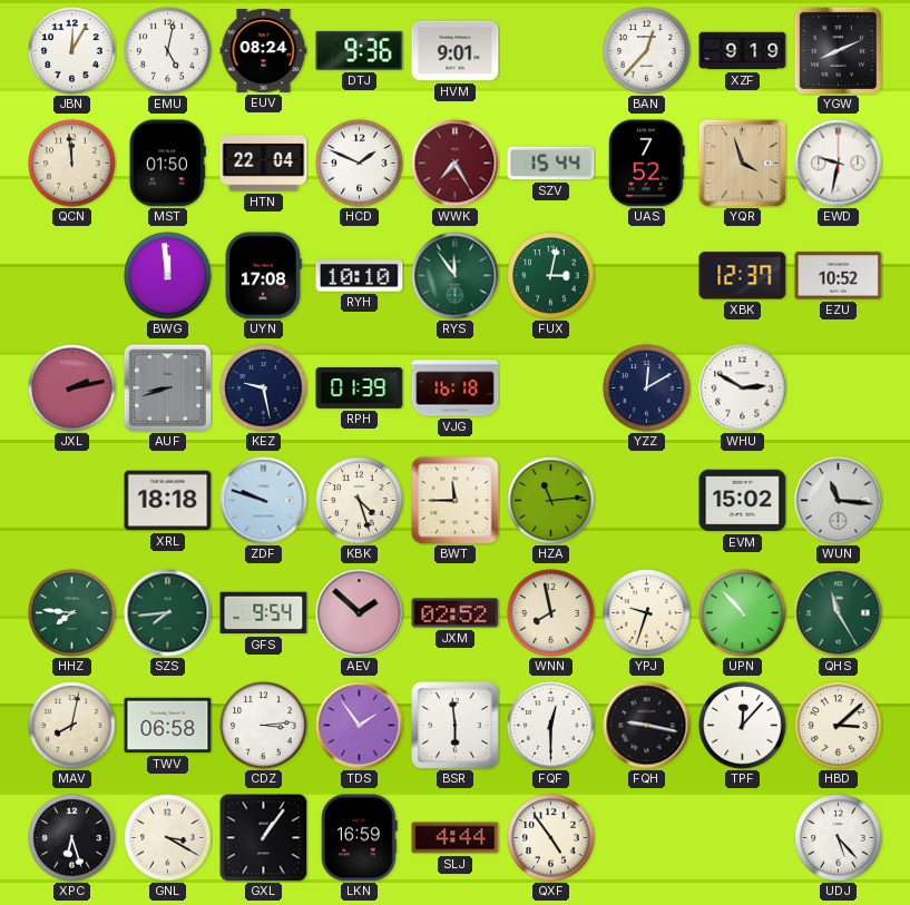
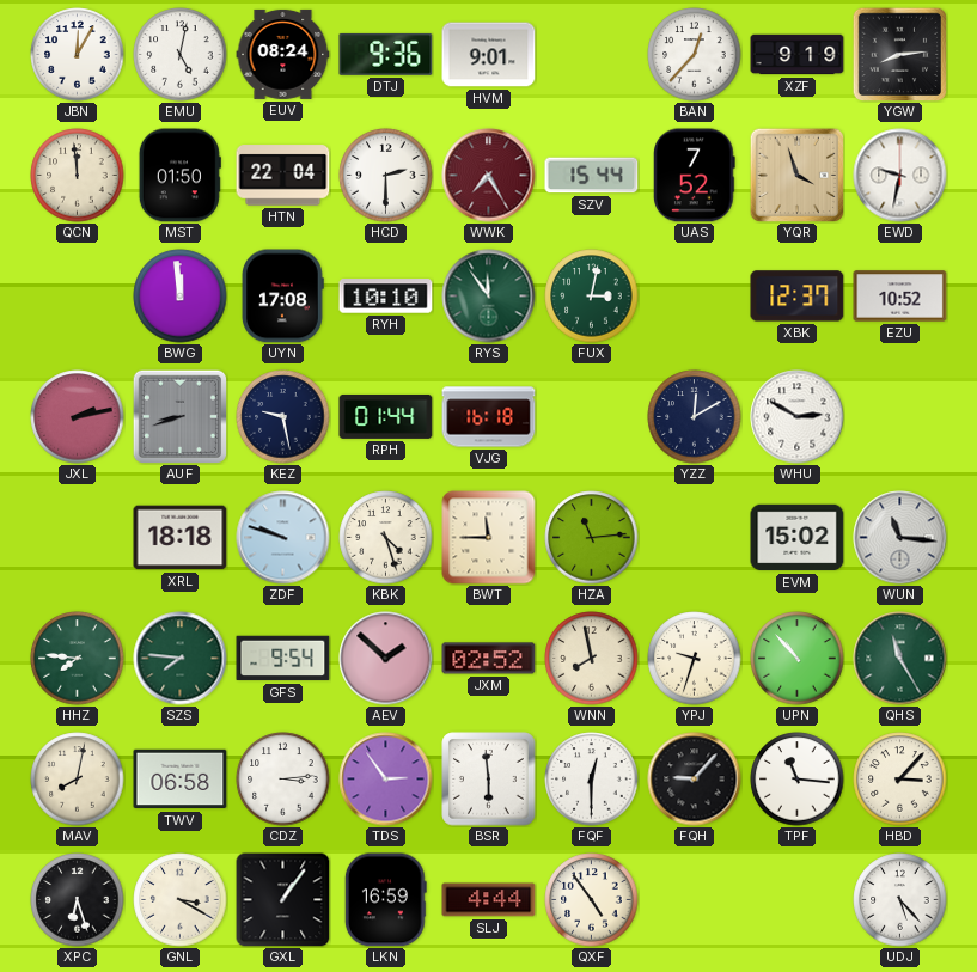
YGW: 8:11 -> 8:14 (899, 54)
HCD: 1:49 -> 2:30 (386, 176)
RPH: 01:39 -> 01:44 (386, 416)
SZS: 7:44 -> 7:46 (181, 659)
TDS: 1:54 -> 2:54 (386, 780)
FQH: 9:17 -> 9:07 (695, 780)
TPF: 12:07 -> 11:16 (798, 780)
HBD: 3:08 -> 3:07 (900, 780)
